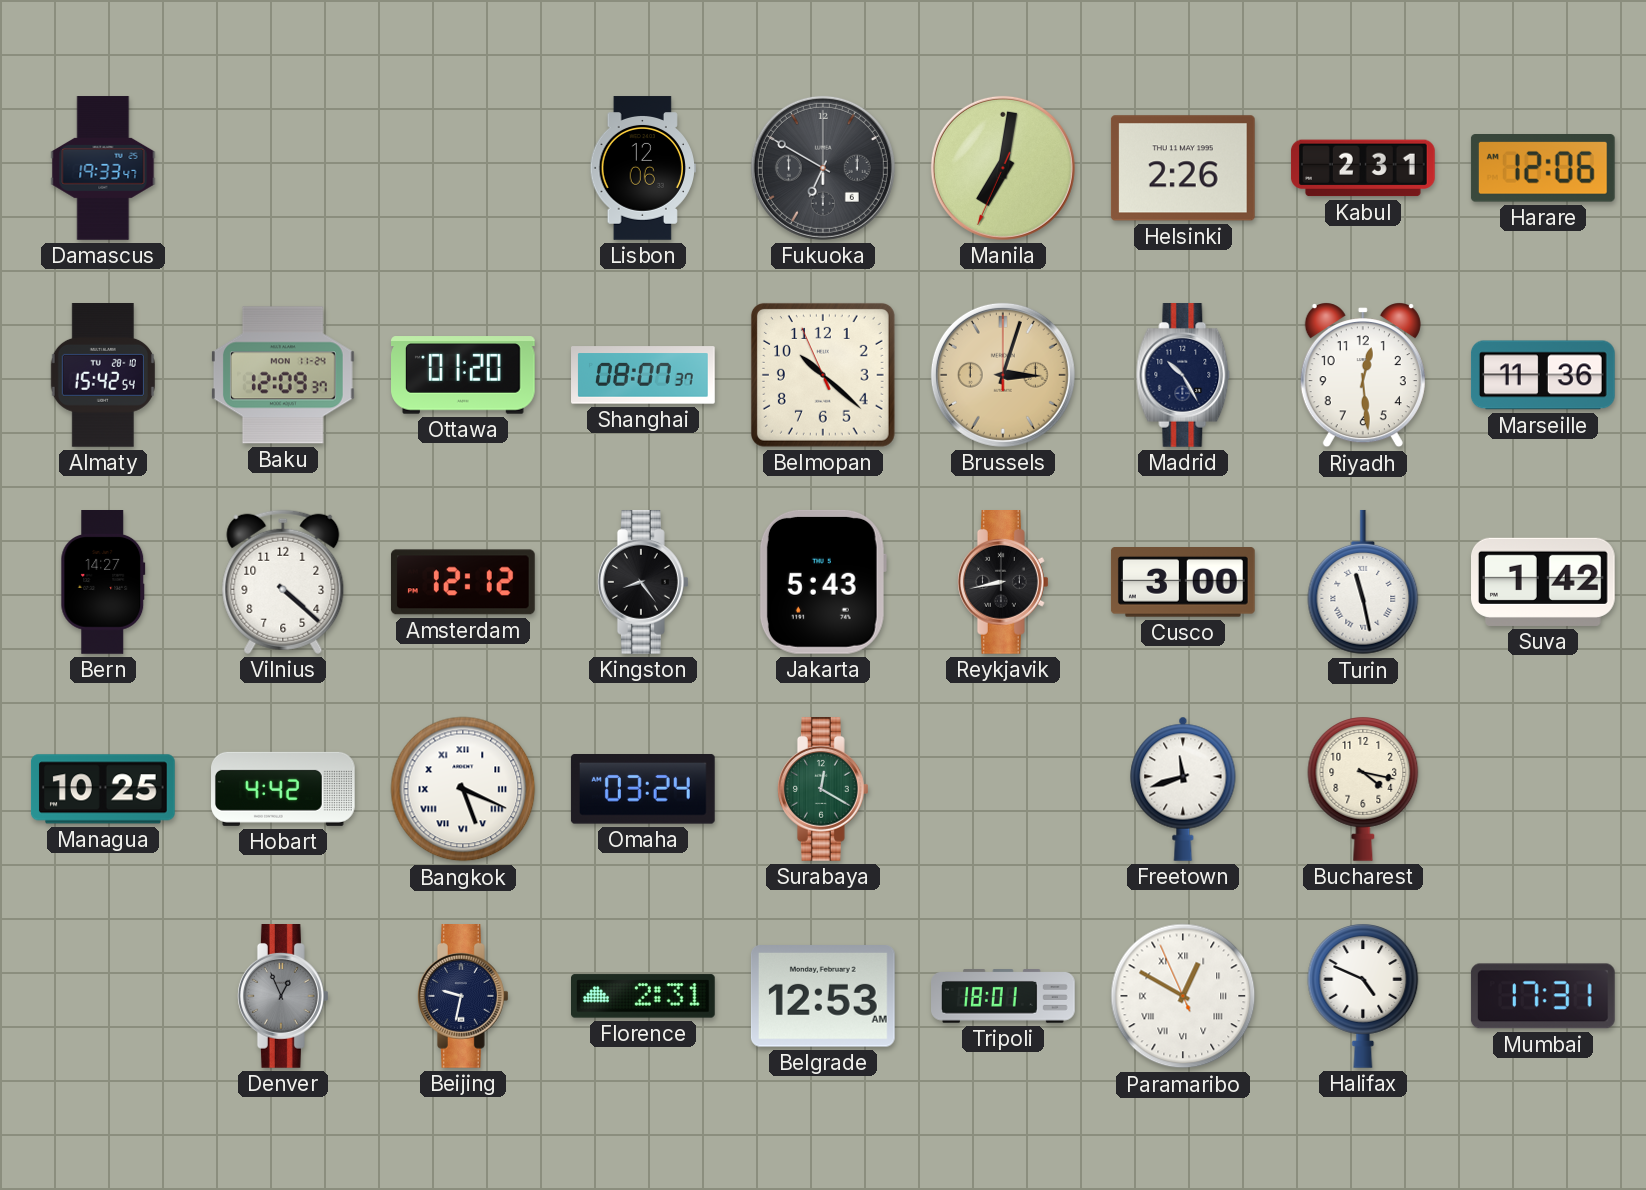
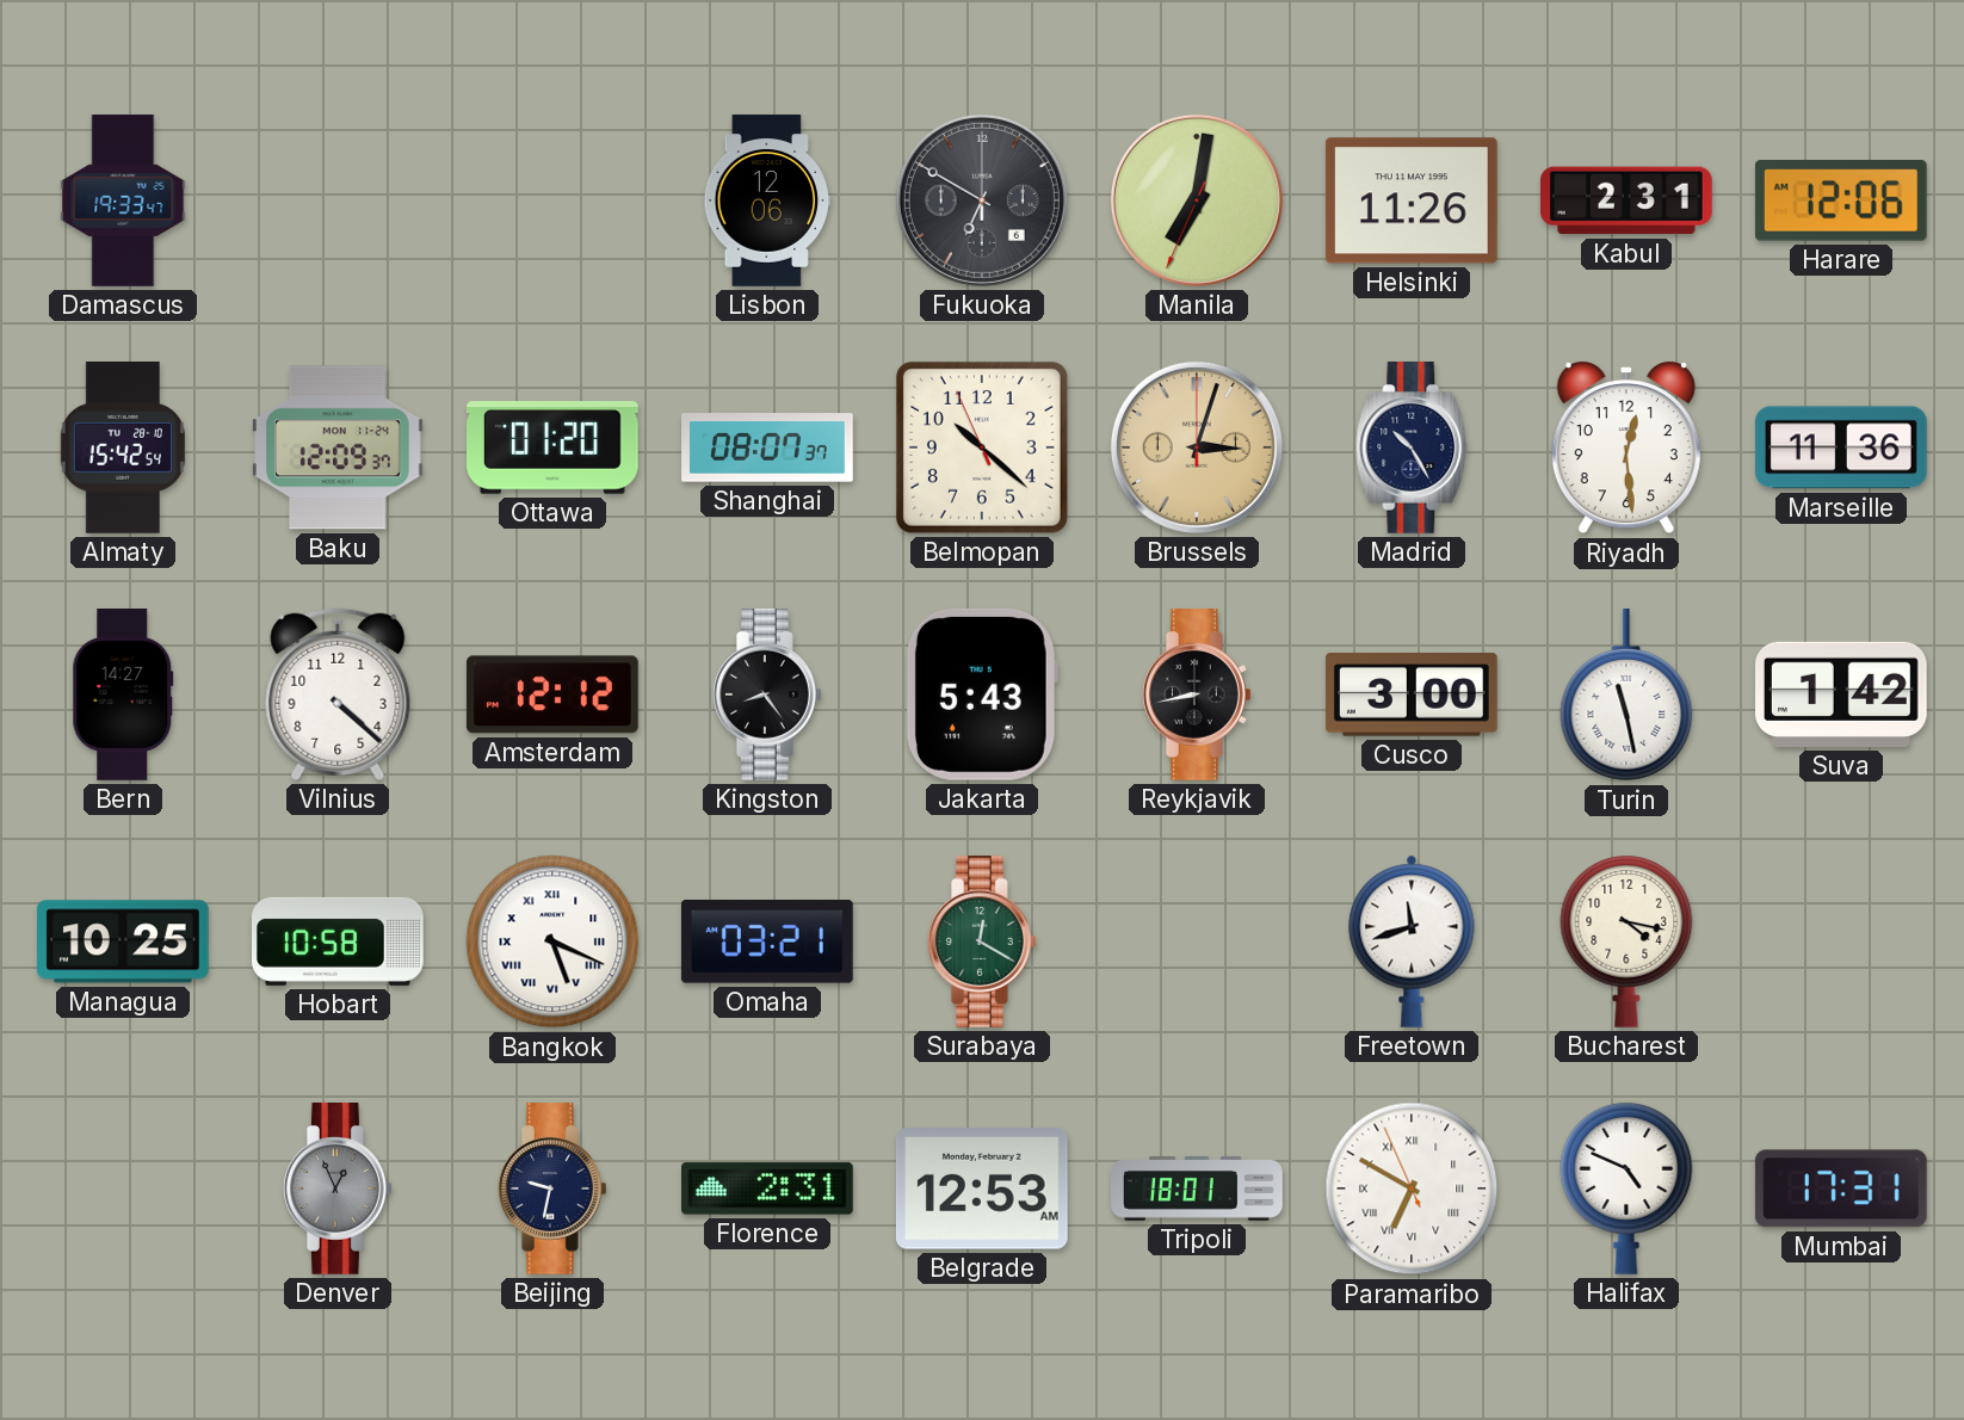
Helsinki: 2:26 -> 11:26 (1412, 200)
Hobart: 4:42 -> 10:58 (339, 941)
Omaha: 03:24 -> 03:21 (767, 943)
Paramaribo: 12:49 -> 6:49 (1412, 1189)
